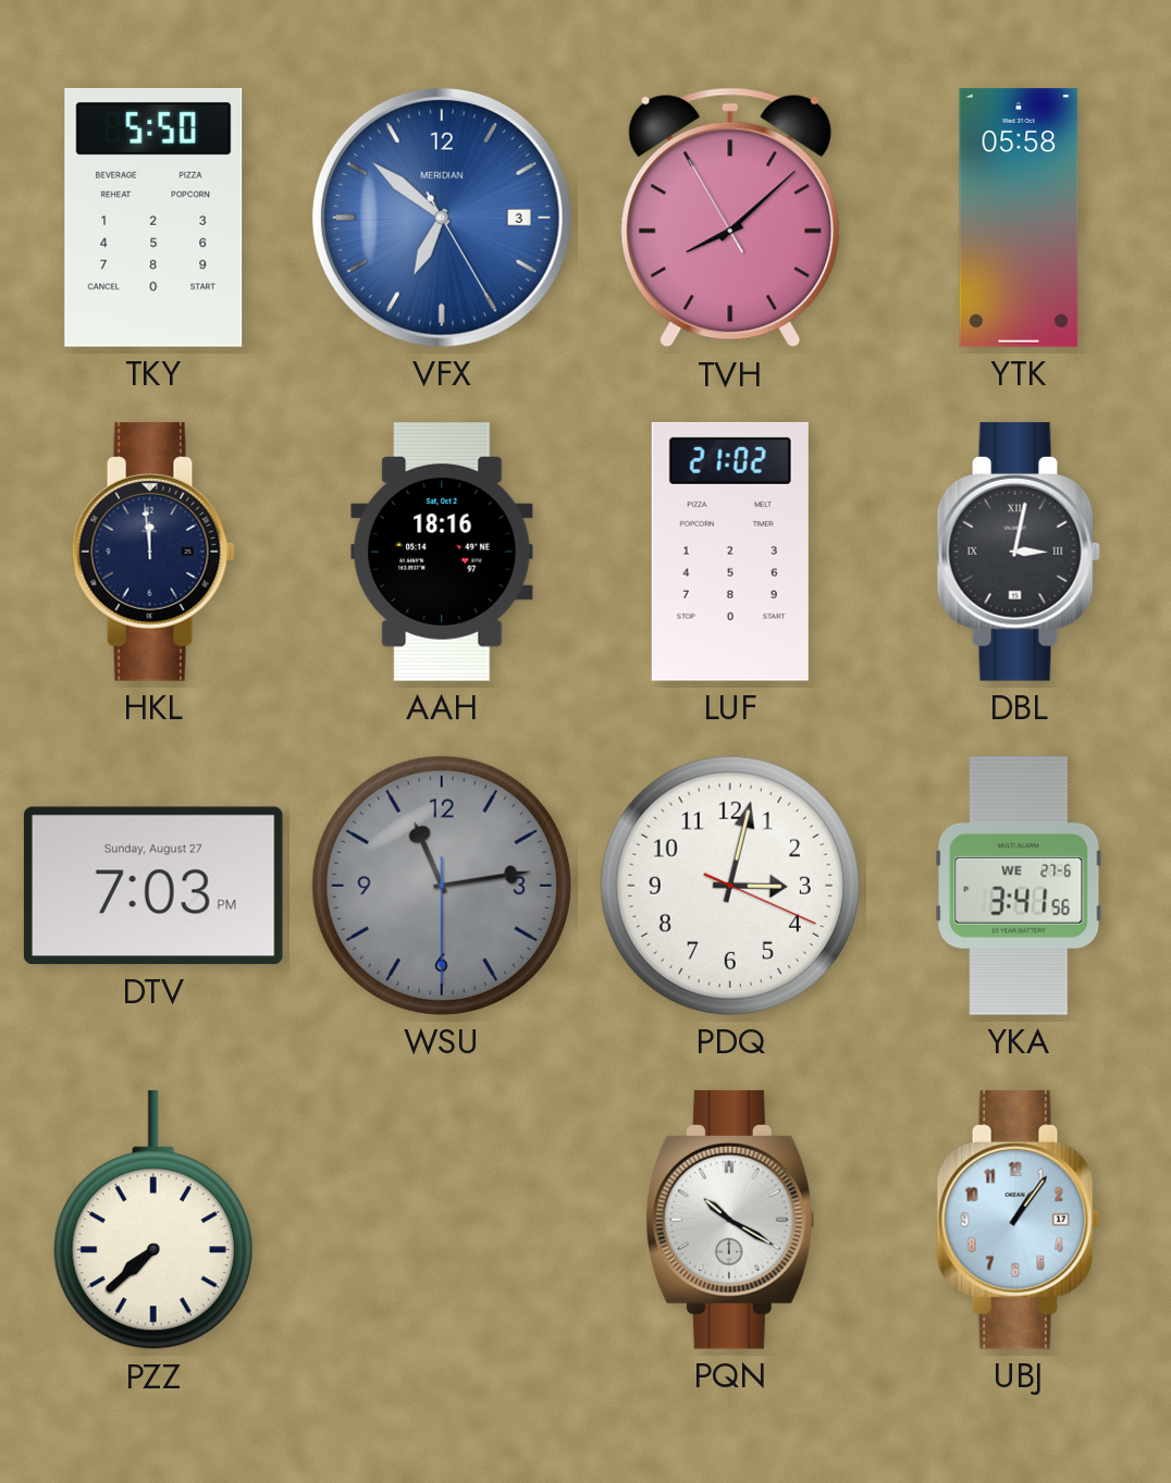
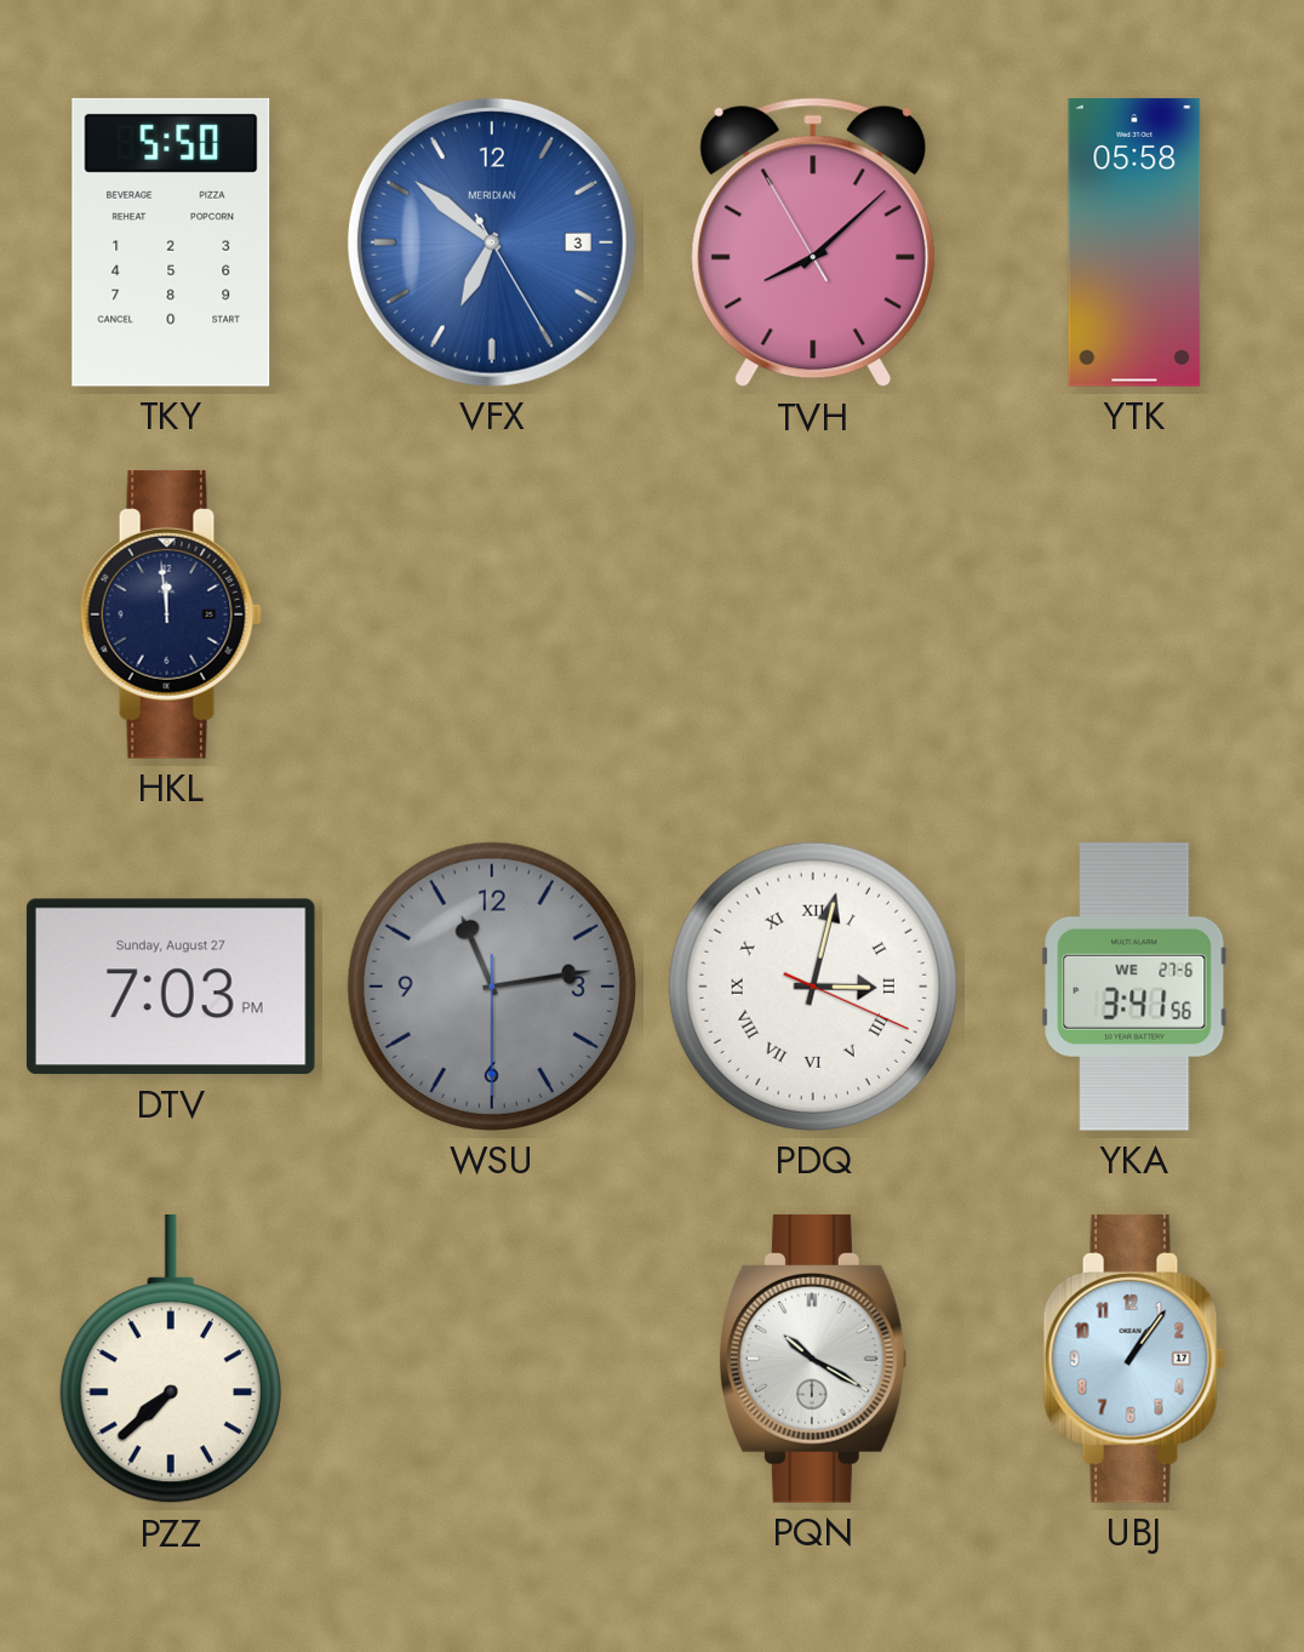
AAH: 18:16 -> none (442, 552)
LUF: 21:02 -> none (730, 552)
DBL: 3:02 -> none (1019, 552)
PDQ numerals: Arabic -> Roman (813, 987)
